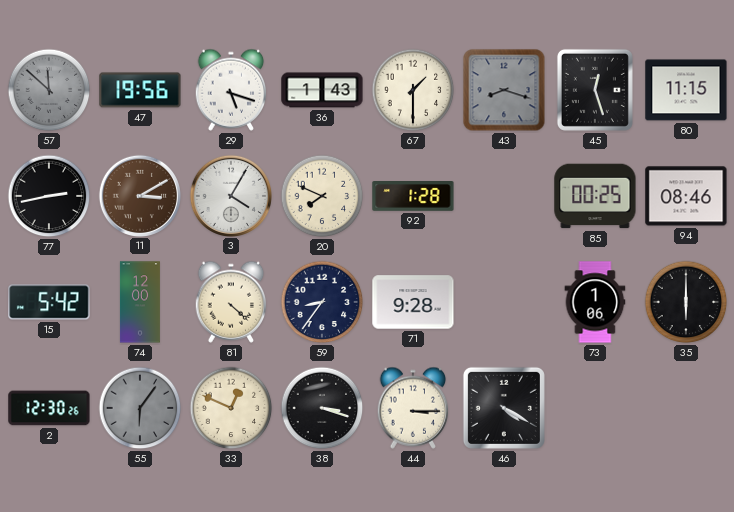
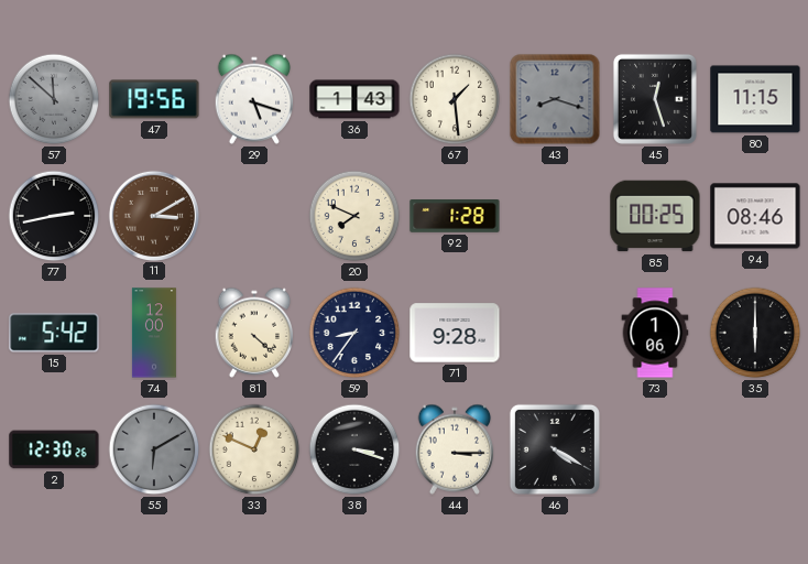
67: 1:30 -> 1:29 (455, 99)
3: 4:05 -> none (230, 195)
55: 6:06 -> 6:10 (154, 449)
